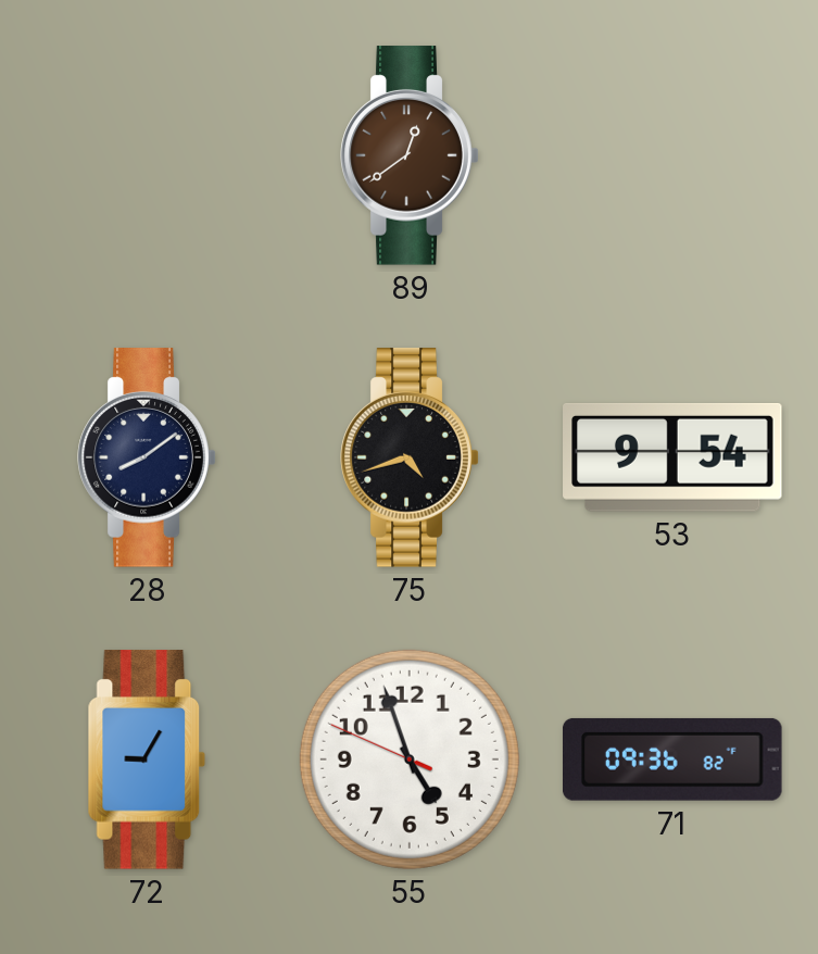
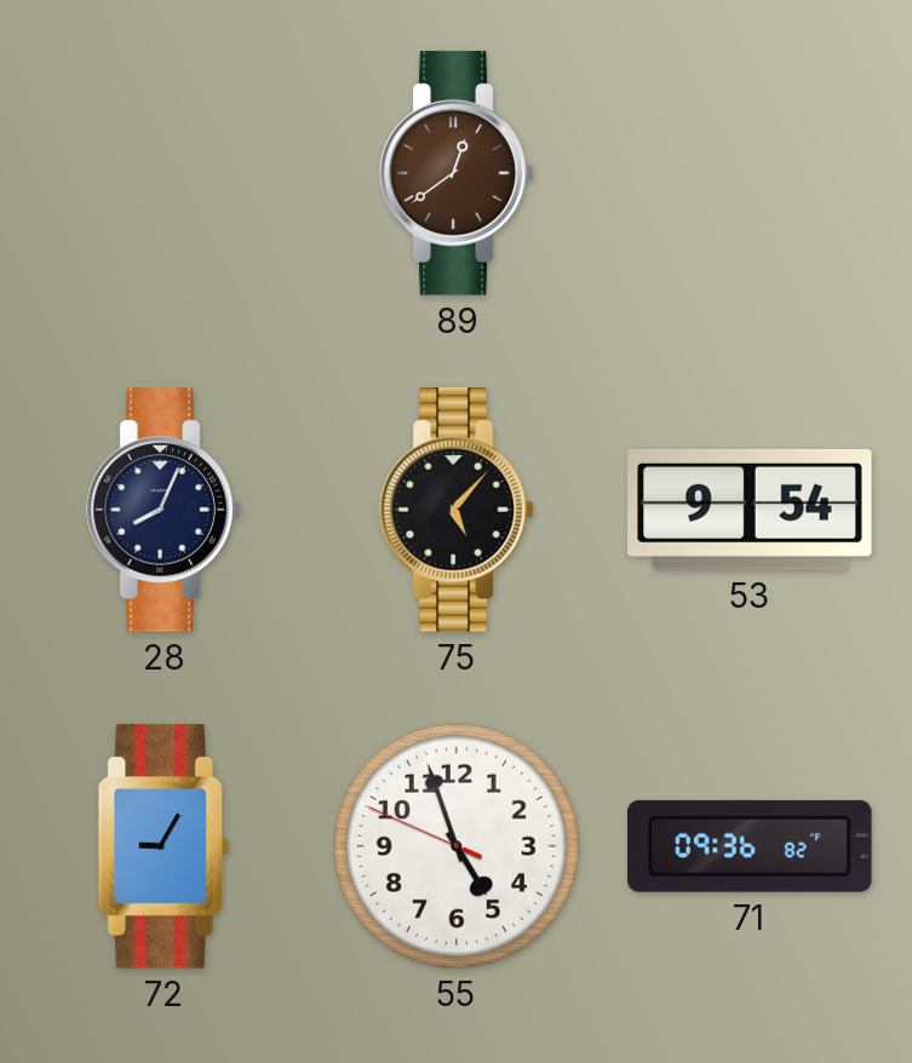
28: 8:09 -> 8:04 (164, 510)
75: 4:42 -> 5:07 (457, 510)
